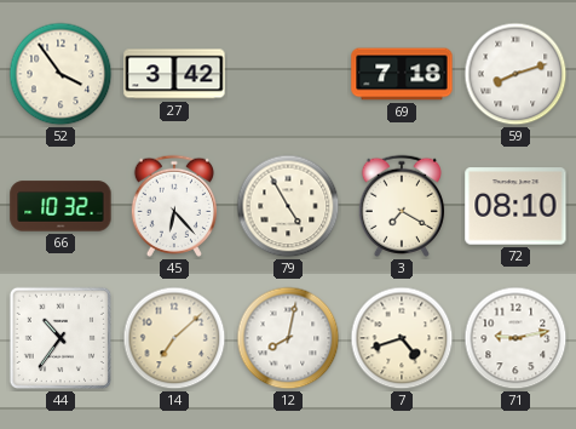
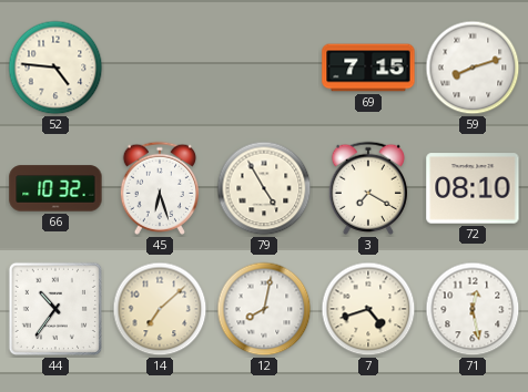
52: 3:54 -> 4:46 (55, 68)
27: 3:42 -> none (174, 74)
69: 7:18 -> 7:15 (368, 68)
45: 6:23 -> 6:27 (160, 188)
71: 9:13 -> 12:28 (473, 309)
